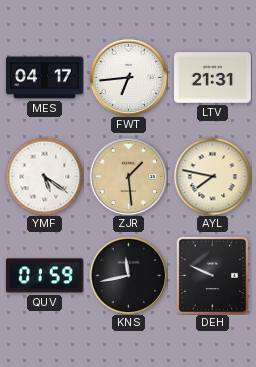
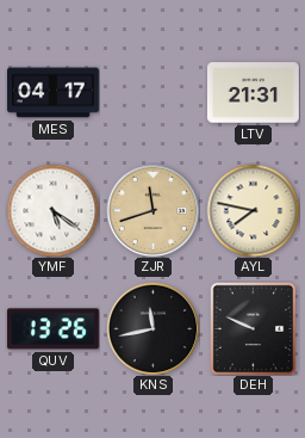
FWT: 6:44 -> none (128, 77)
ZJR: 1:29 -> 11:42 (152, 210)
QUV: 01:59 -> 13:26 (52, 329)
